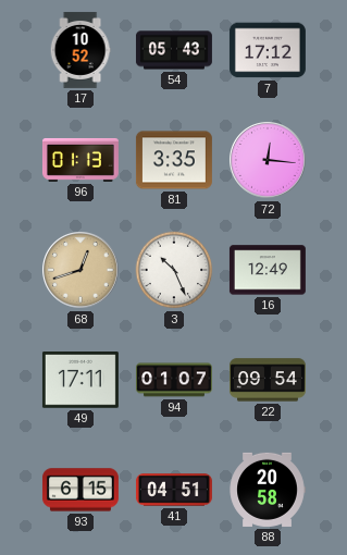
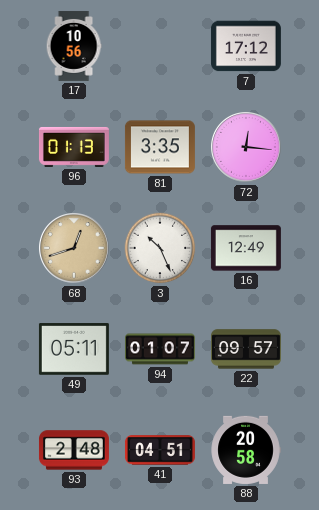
17: 10:52 -> 10:56 (74, 46)
54: 05:43 -> none (174, 50)
49: 17:11 -> 05:11 (74, 349)
22: 09:54 -> 09:57 (246, 349)
93: 6:15 -> 2:48 (74, 450)
